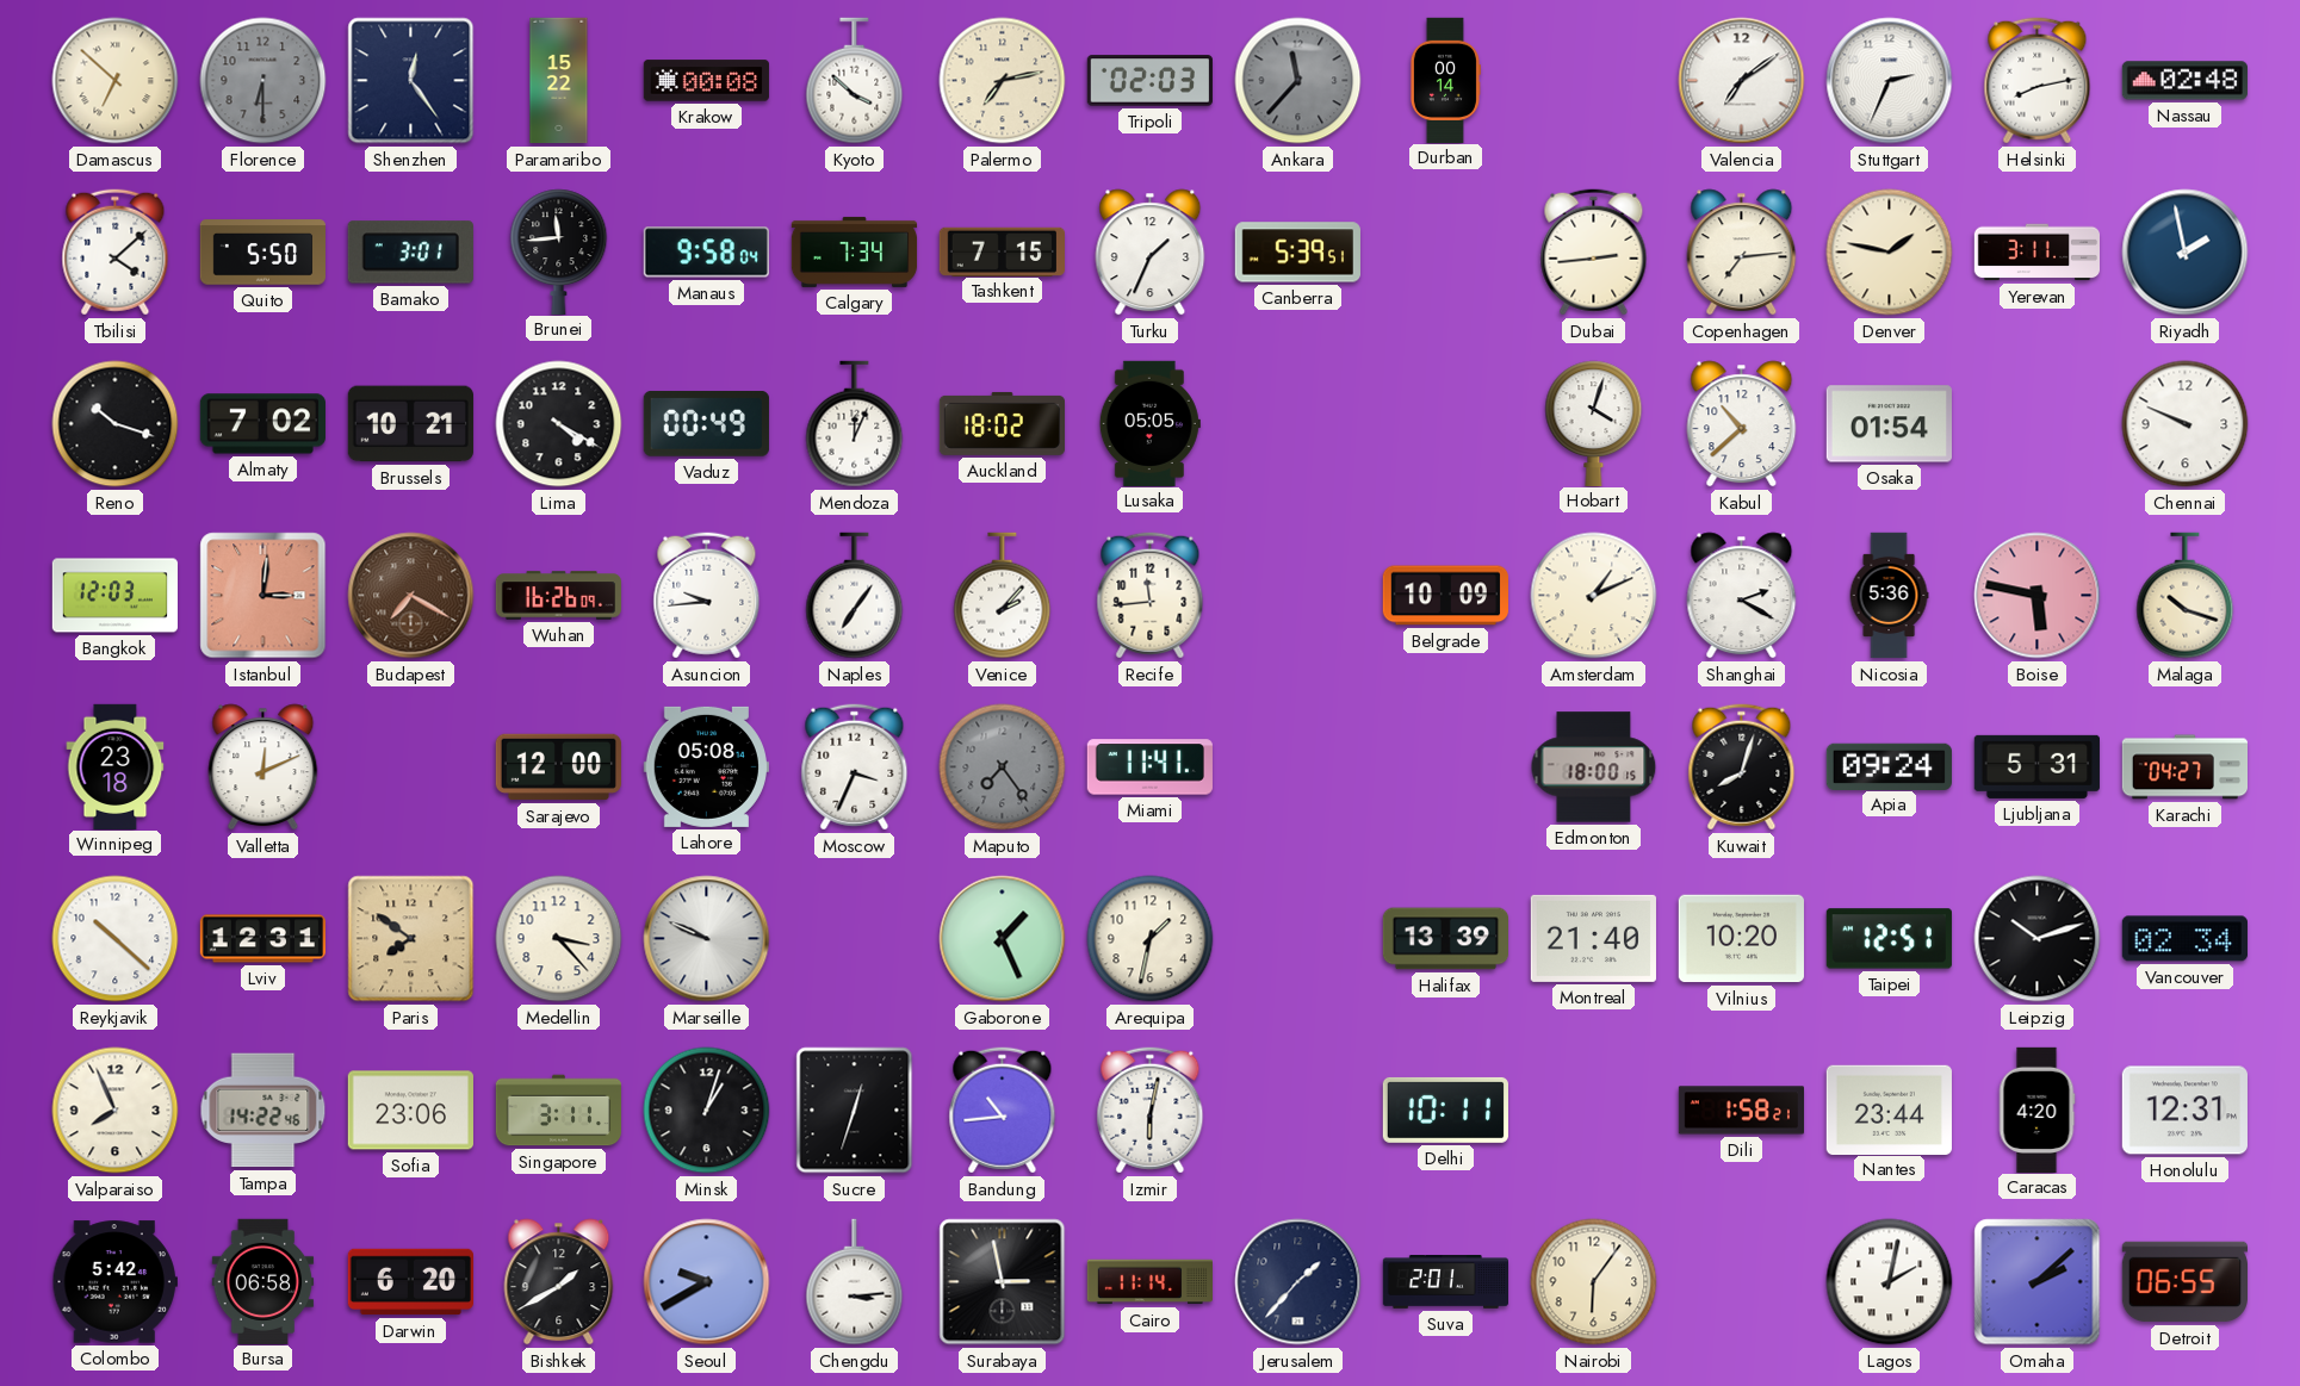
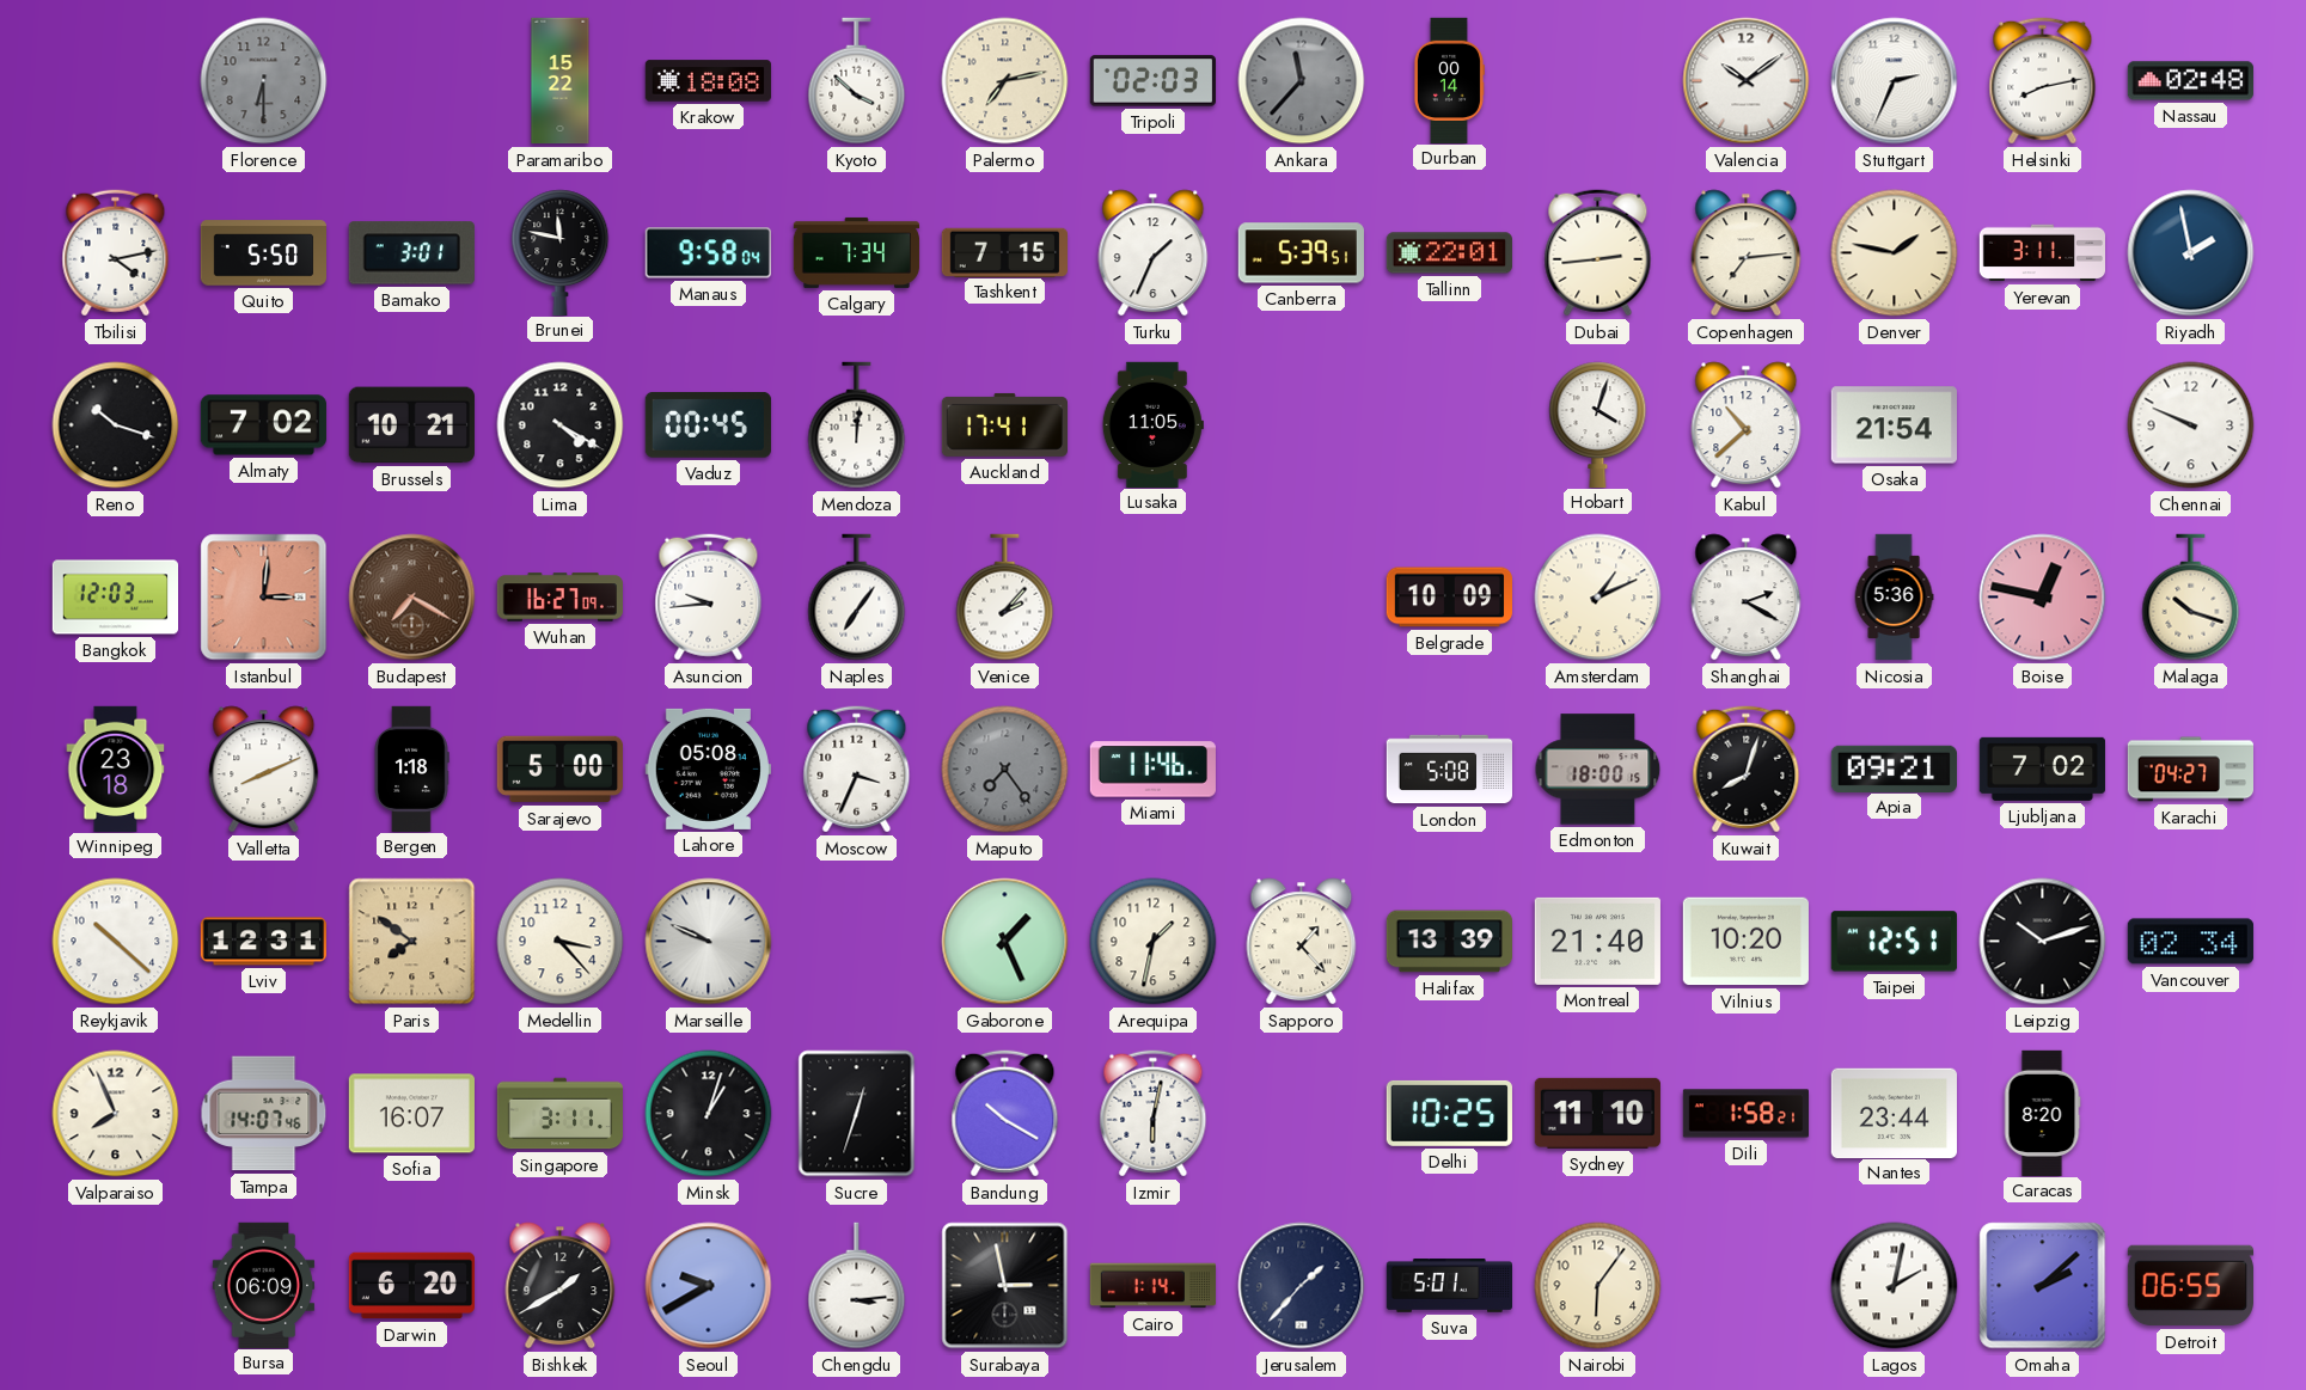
Damascus: 6:52 -> none (116, 81)
Shenzhen: 12:24 -> none (411, 81)
Krakow: 00:08 -> 18:08 (708, 81)
Valencia: 7:09 -> 10:09 (1747, 81)
Tbilisi: 4:08 -> 4:13 (116, 253)
Brunei: 11:44 -> 11:47 (561, 252)
Tallinn: none -> 22:01 (1449, 253)
Vaduz: 00:49 -> 00:45 (708, 425)
Mendoza: 12:04 -> 12:01 (857, 425)
Auckland: 18:02 -> 17:41 (1004, 424)
Lusaka: 05:05 -> 11:05 (1152, 424)
Osaka: 01:54 -> 21:54 (1894, 425)
Wuhan: 16:26 -> 16:27 (559, 598)
Recife: 11:44 -> none (1151, 596)
Boise: 5:47 -> 12:47 (2043, 598)
Valletta: 12:11 -> 8:11 (264, 770)
Bergen: none -> 1:18 (411, 769)
Sarajevo: 12:00 -> 5:00 (559, 770)
Miami: 11:41 -> 11:46 (1152, 770)
London: none -> 5:08 (1450, 770)
Apia: 09:24 -> 09:21 (1894, 769)
Ljubljana: 5:31 -> 7:02 (2042, 769)
Sapporo: none -> 1:23 (1302, 942)
Tampa: 14:22 -> 14:07 (264, 1114)
Sofia: 23:06 -> 16:07 (411, 1114)
Bandung: 10:44 -> 10:20 (1005, 1114)
Delhi: 10:11 -> 10:25 (1449, 1113)
Sydney: none -> 11:10 (1597, 1113)
Caracas: 4:20 -> 8:20 (2042, 1113)
Honolulu: 12:31 -> none (2184, 1111)
Colombo: 5:42 -> none (114, 1282)
Bursa: 06:58 -> 06:09 (264, 1285)
Cairo: 11:14 -> 1:14 (1152, 1286)
Suva: 2:01 -> 5:01 (1449, 1286)
